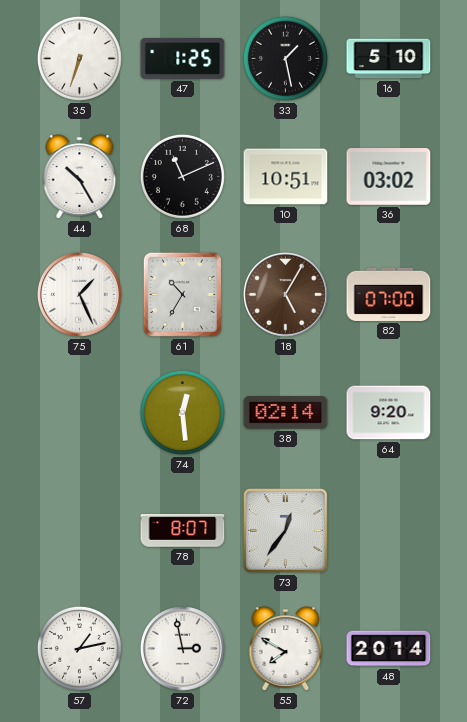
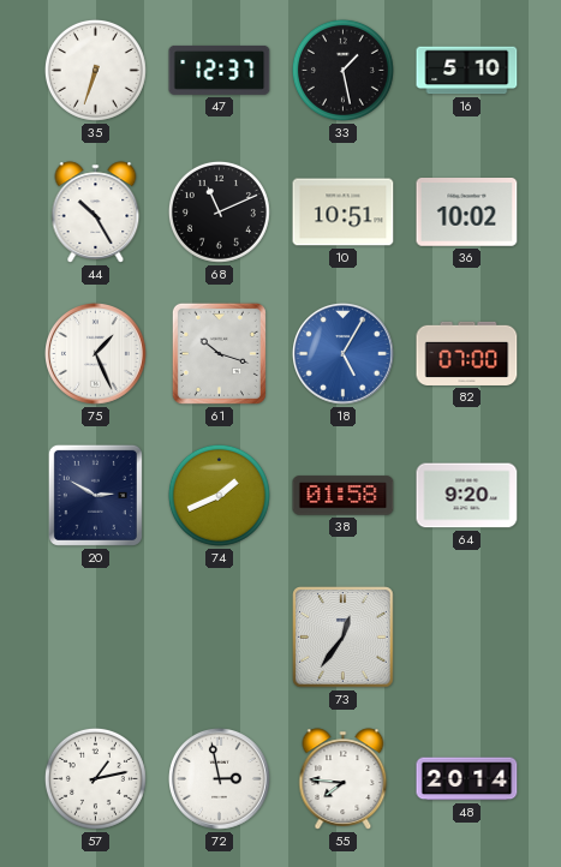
47: 1:25 -> 12:37 (220, 70)
36: 03:02 -> 10:02 (467, 213)
61: 10:35 -> 10:18 (219, 353)
18 dial: brown -> blue (344, 354)
20: none -> 2:50 (95, 495)
74: 12:29 -> 1:41 (219, 495)
38: 02:14 -> 01:58 (344, 496)
78: 8:07 -> none (183, 531)
55: 7:50 -> 7:46 (344, 779)
